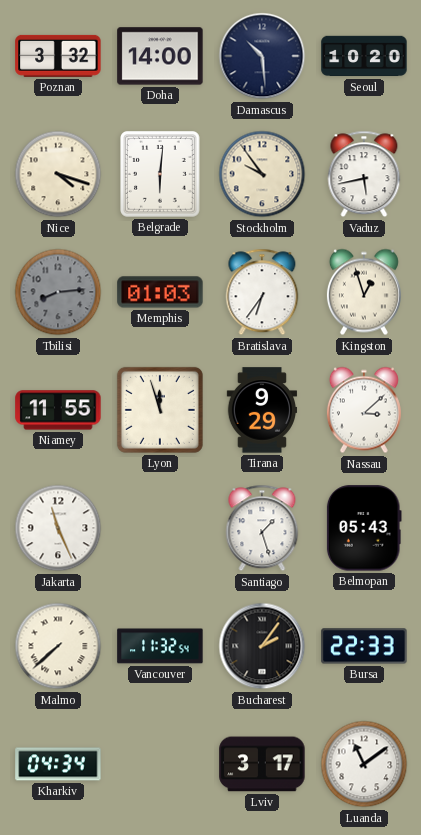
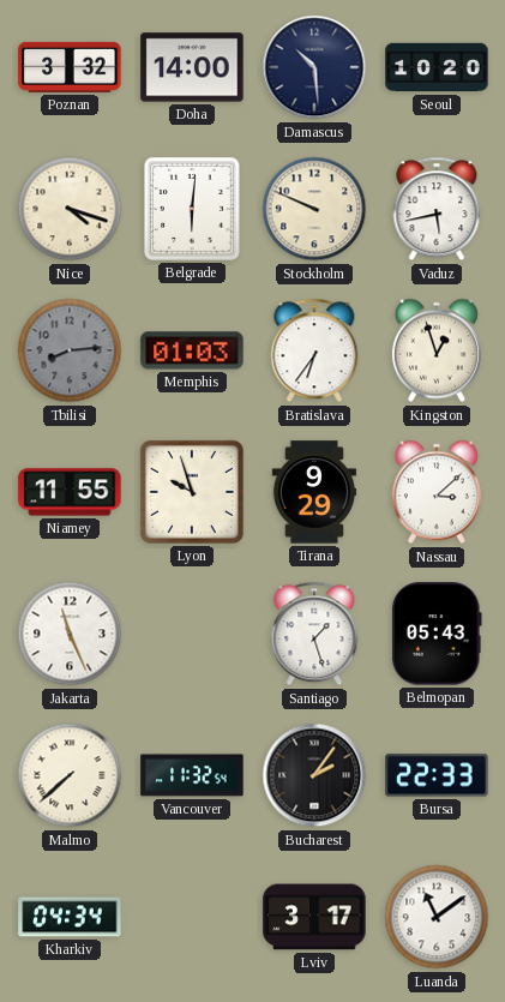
Stockholm: 9:54 -> 9:49 (314, 209)
Lyon: 11:57 -> 9:57 (192, 492)
